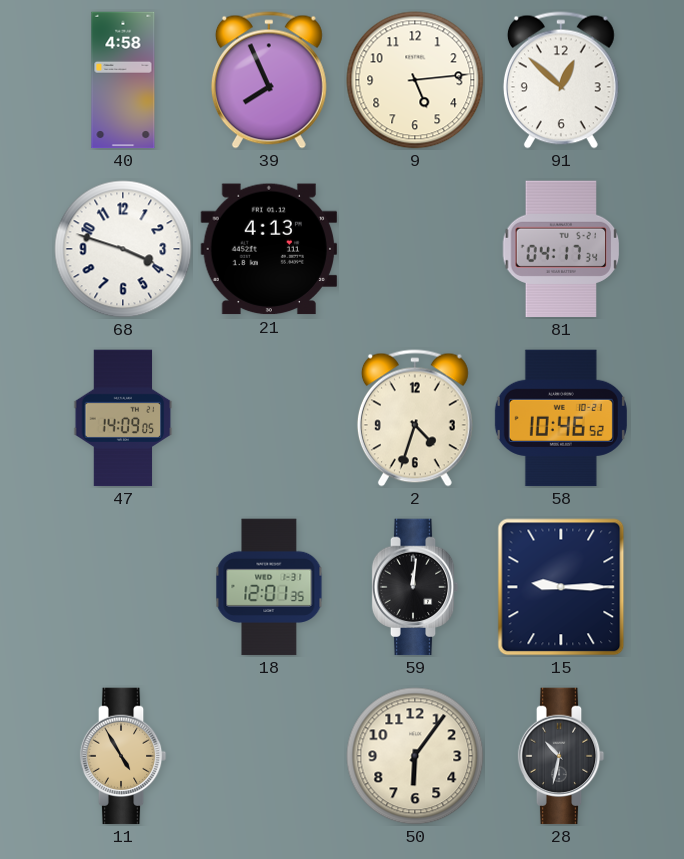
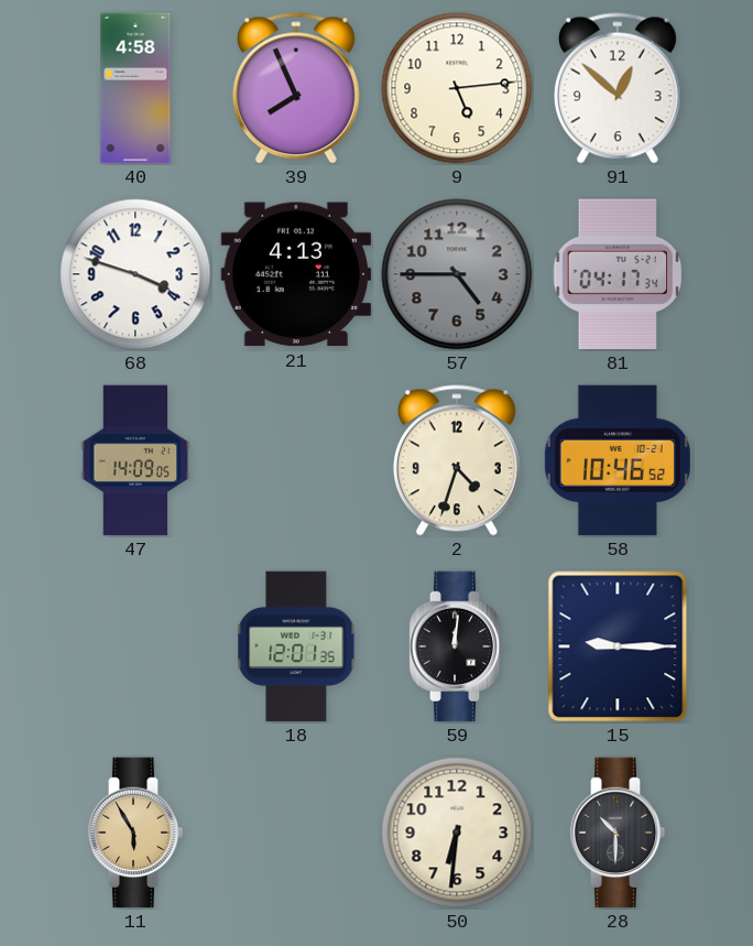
57: none -> 4:45 (457, 274)
11: 4:55 -> 5:55 (135, 833)
50: 6:06 -> 6:31 (457, 833)
28: 10:32 -> 10:30 (618, 833)
